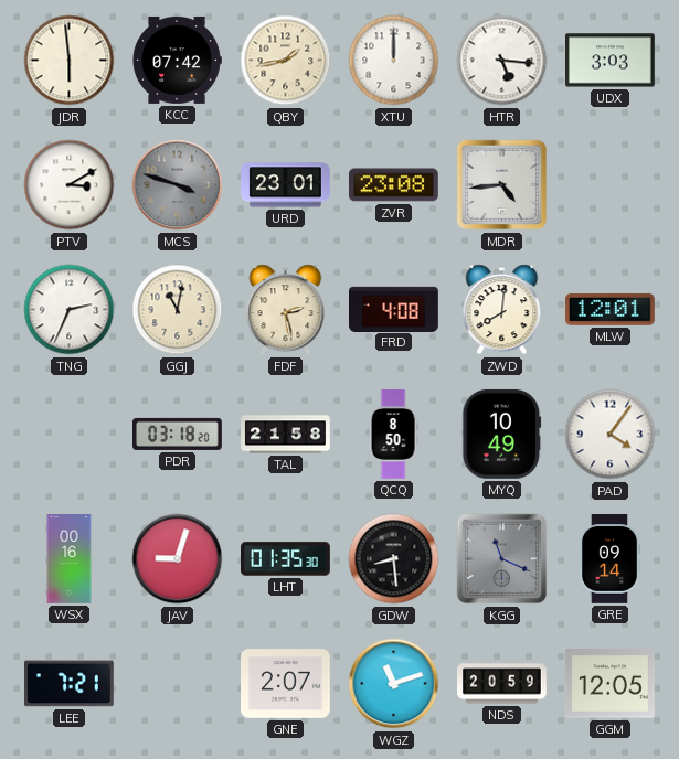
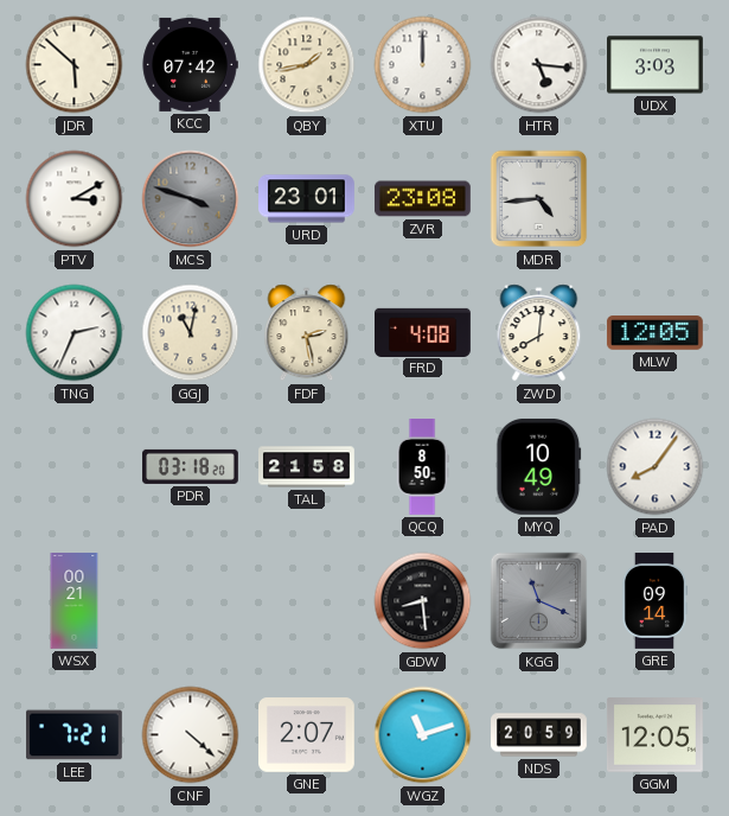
JDR: 5:59 -> 5:52 (75, 65)
MLW: 12:01 -> 12:05 (654, 333)
PAD: 4:06 -> 8:06 (656, 467)
WSX: 00:16 -> 00:21 (75, 601)
JAV: 9:03 -> none (178, 559)
LHT: 01:35 -> none (286, 559)
CNF: none -> 4:22 (191, 735)
